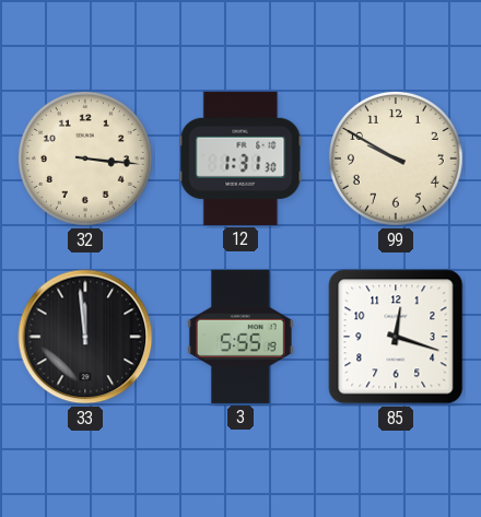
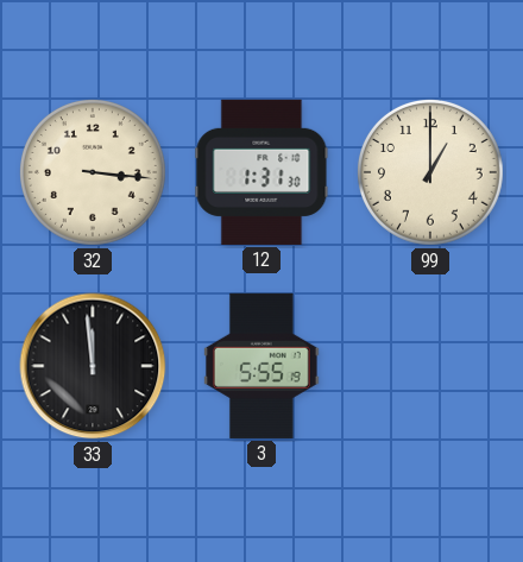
99: 9:50 -> 1:00 (430, 172)
85: 12:18 -> none (396, 337)
